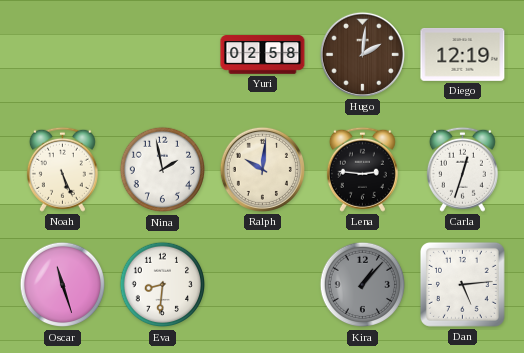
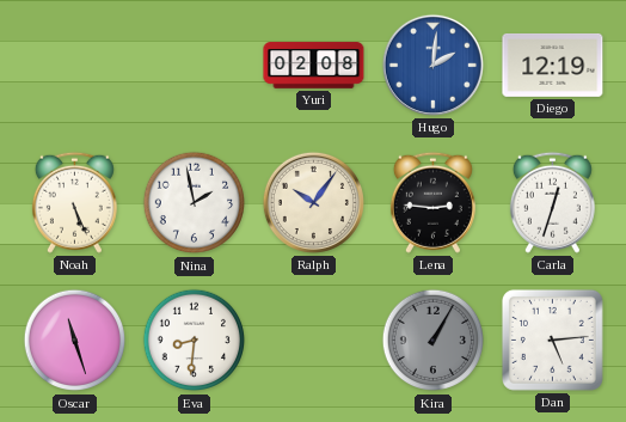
Yuri: 02:58 -> 02:08 (314, 66)
Hugo dial: brown -> blue (432, 65)
Ralph: 10:01 -> 10:06 (313, 202)
Kira: 1:07 -> 1:05 (434, 341)
